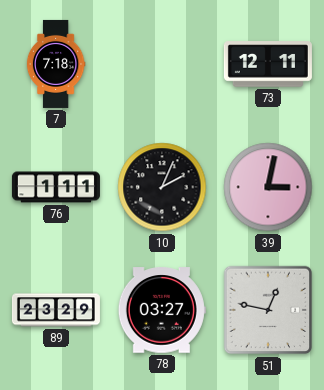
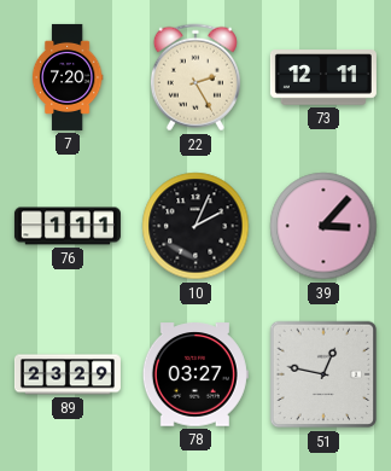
7: 7:18 -> 7:20 (68, 77)
22: none -> 2:25 (195, 77)
39: 3:02 -> 3:07 (323, 226)
